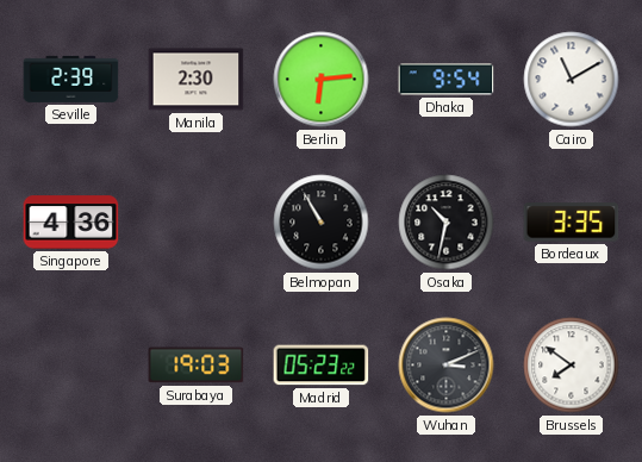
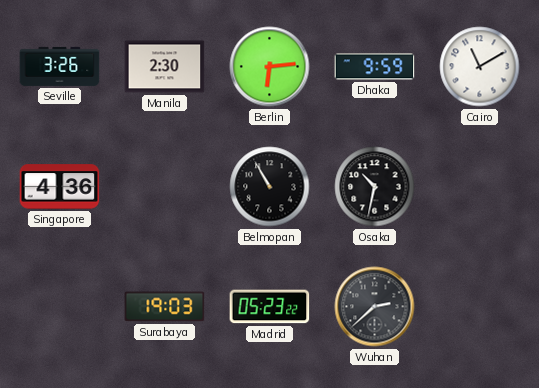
Seville: 2:39 -> 3:26 (60, 66)
Dhaka: 9:54 -> 9:59 (375, 67)
Bordeaux: 3:35 -> none (572, 223)
Wuhan: 3:11 -> 2:38 (375, 307)
Brussels: 7:51 -> none (572, 366)
